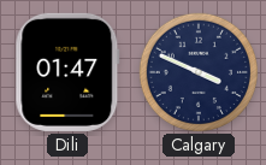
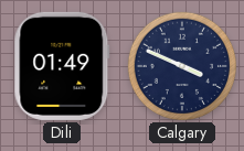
Dili: 01:47 -> 01:49 (62, 66)
